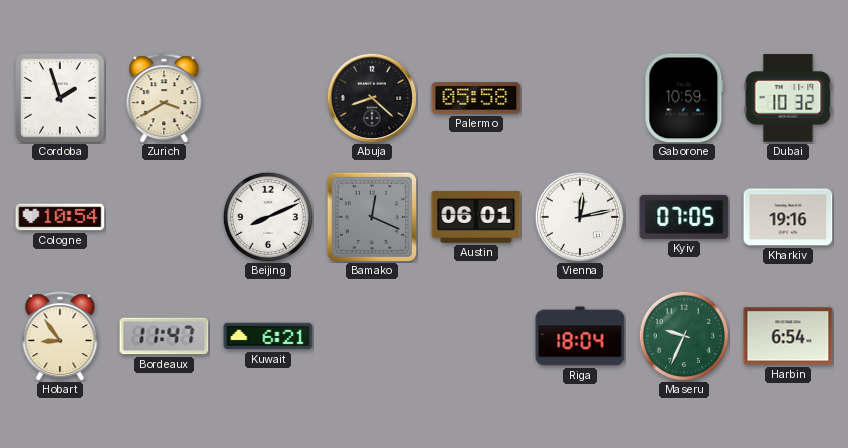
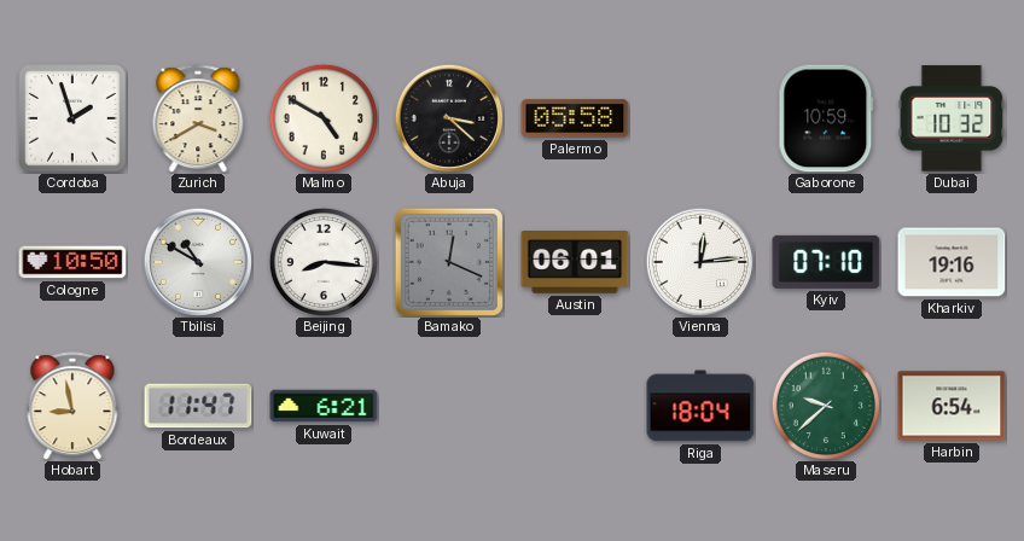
Malmo: none -> 4:50 (322, 117)
Abuja: 8:22 -> 3:22 (449, 118)
Cologne: 10:54 -> 10:50 (72, 262)
Tbilisi: none -> 10:50 (198, 262)
Beijing: 8:11 -> 8:16 (322, 261)
Vienna: 12:13 -> 12:14 (700, 262)
Kyiv: 07:05 -> 07:10 (826, 262)
Hobart: 8:54 -> 8:58 (72, 406)
Maseru: 9:34 -> 9:38 (825, 405)
